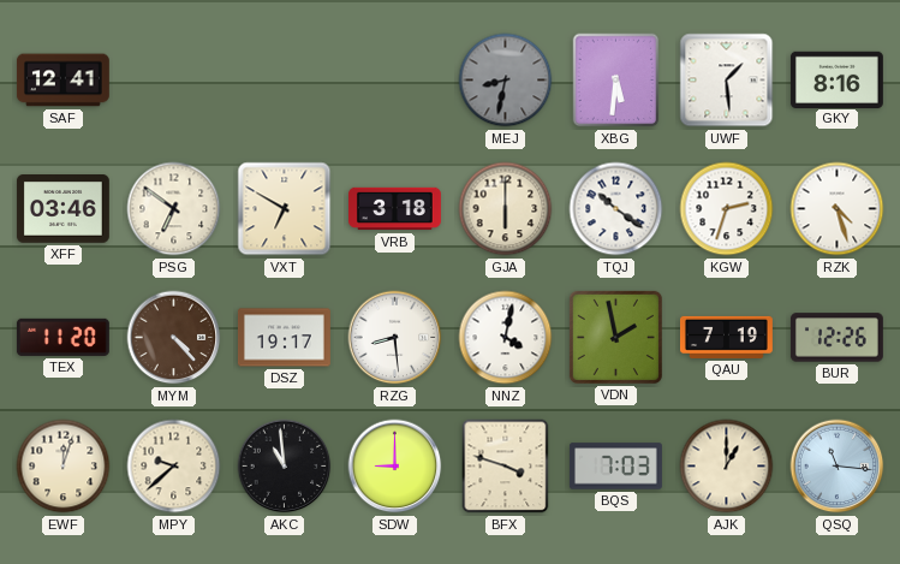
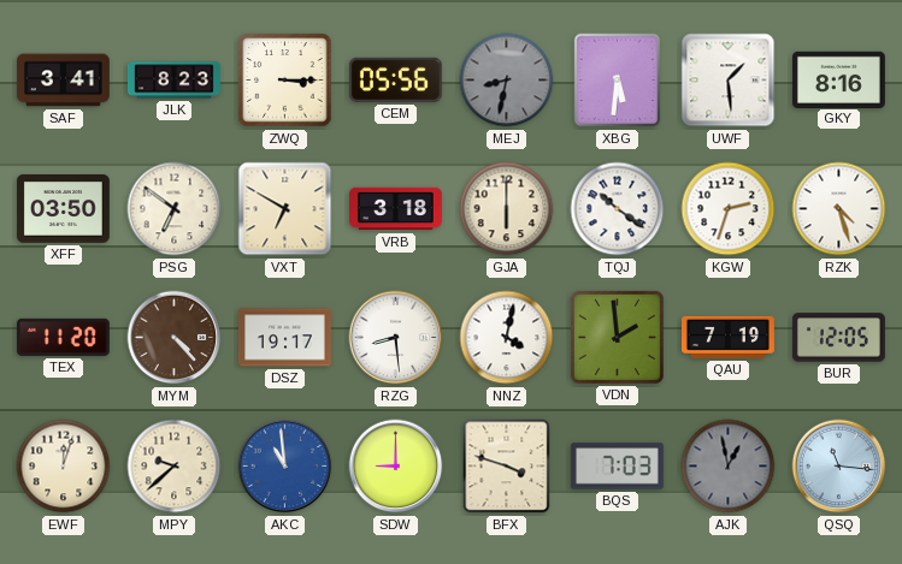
SAF: 12:41 -> 3:41 (63, 81)
JLK: none -> 8:23 (175, 81)
ZWQ: none -> 3:15 (285, 81)
CEM: none -> 05:56 (395, 79)
XFF: 03:46 -> 03:50 (63, 209)
VDN: 1:58 -> 1:59 (617, 337)
BUR: 12:26 -> 12:05 (838, 338)
AKC dial: black -> blue (285, 467)
AJK: 1:00 -> 12:58 (729, 467)
AJK dial: cream -> grey (729, 467)
